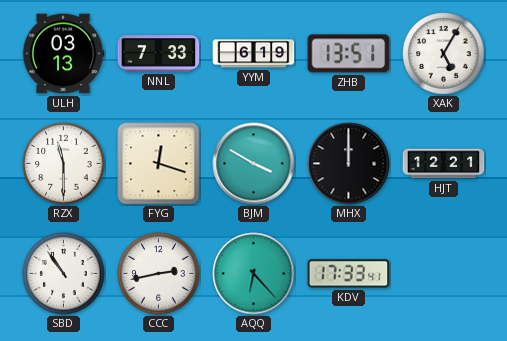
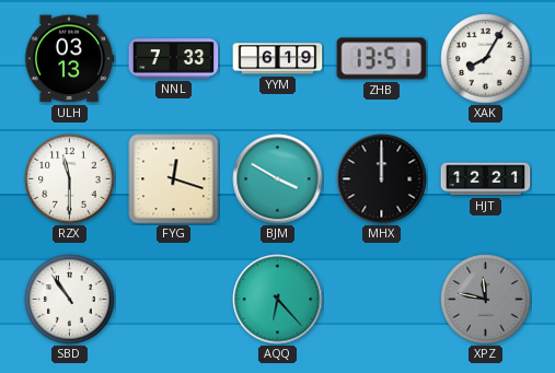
XAK: 5:05 -> 8:05 (486, 59)
CCC: 2:43 -> none (159, 274)
KDV: 17:33 -> none (349, 274)
XPZ: none -> 11:47 (486, 300)
